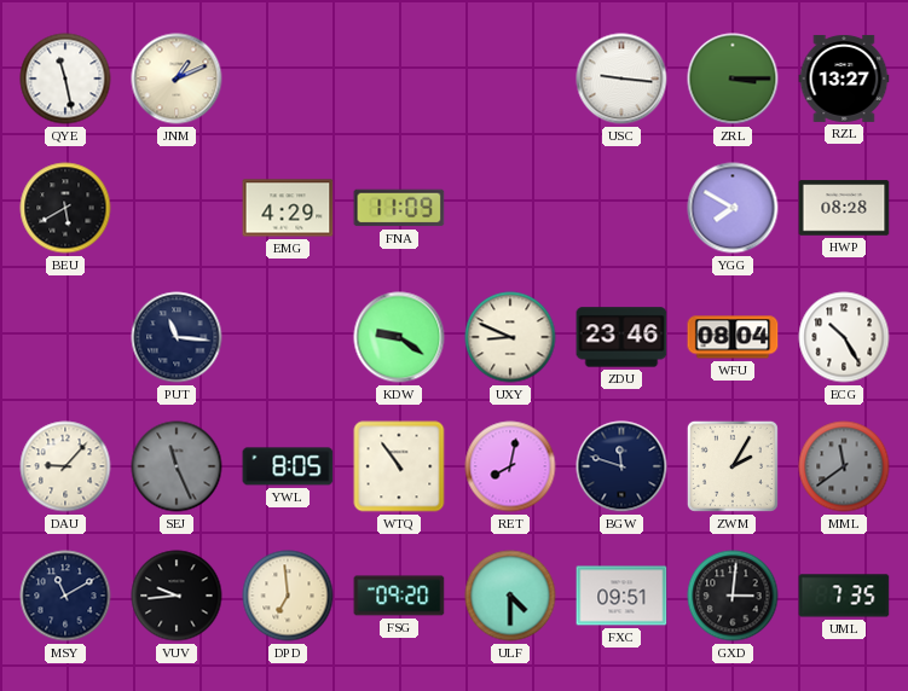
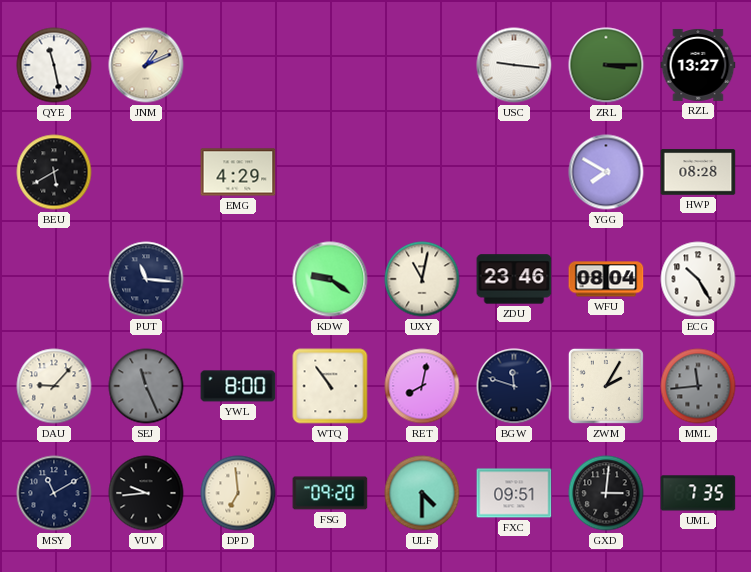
FNA: 11:09 -> none (399, 208)
UXY: 8:49 -> 11:02 (422, 279)
YWL: 8:05 -> 8:00 (238, 386)
MML: 11:39 -> 11:44 (698, 386)
